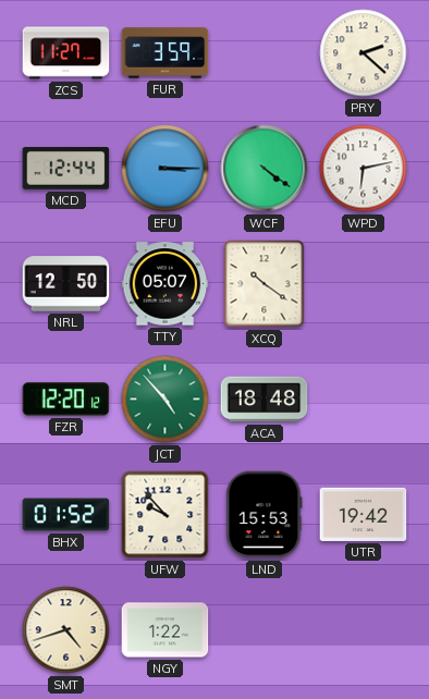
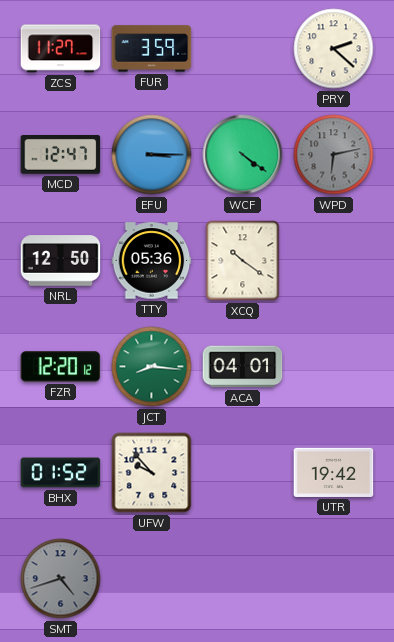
MCD: 12:44 -> 12:47 (61, 155)
WPD dial: white -> grey (334, 155)
TTY: 05:07 -> 05:36 (152, 261)
JCT: 4:53 -> 8:16 (152, 367)
ACA: 18:48 -> 04:01 (243, 367)
LND: 15:53 -> none (265, 515)
SMT dial: cream -> grey (61, 579)
NGY: 1:22 -> none (166, 630)
